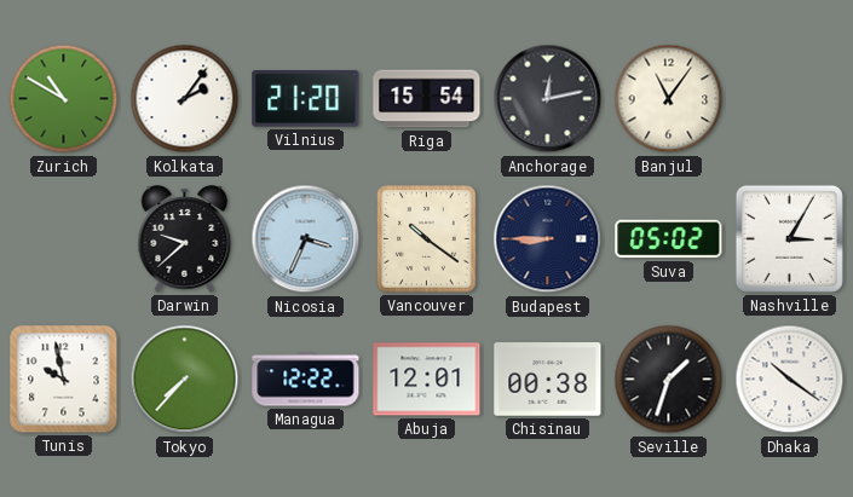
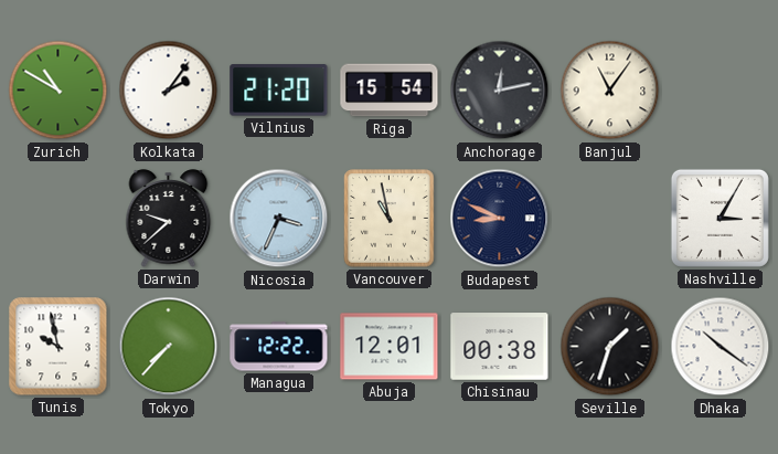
Vancouver: 10:21 -> 10:58 (390, 219)
Budapest: 8:45 -> 8:49 (500, 219)
Suva: 05:02 -> none (669, 239)
